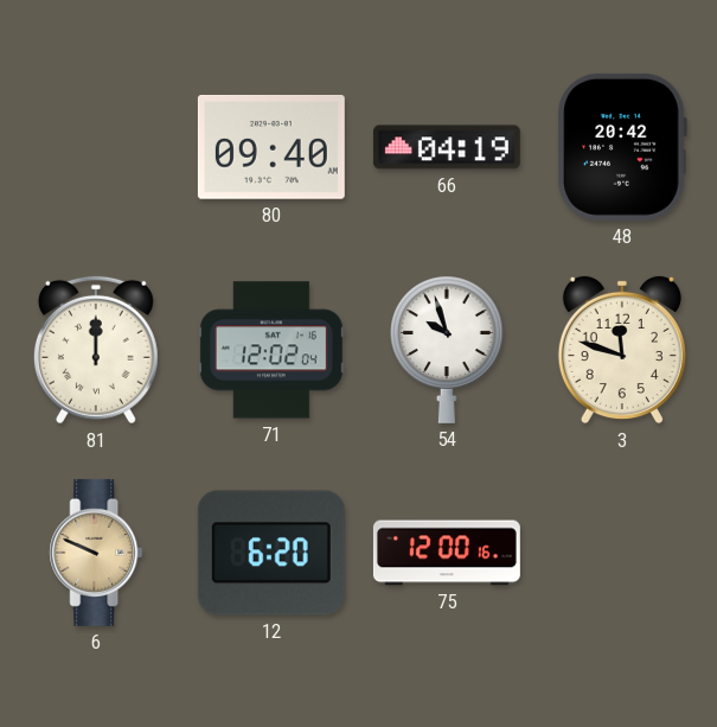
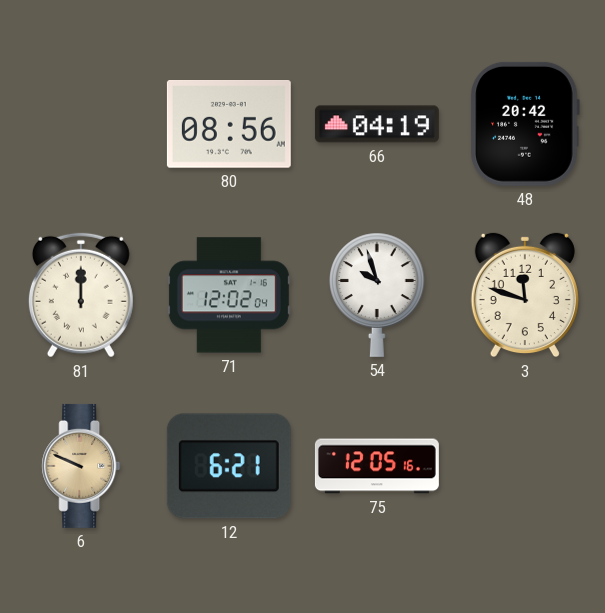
80: 09:40 -> 08:56 (229, 125)
12: 6:20 -> 6:21 (229, 466)
75: 12:00 -> 12:05 (377, 466)
